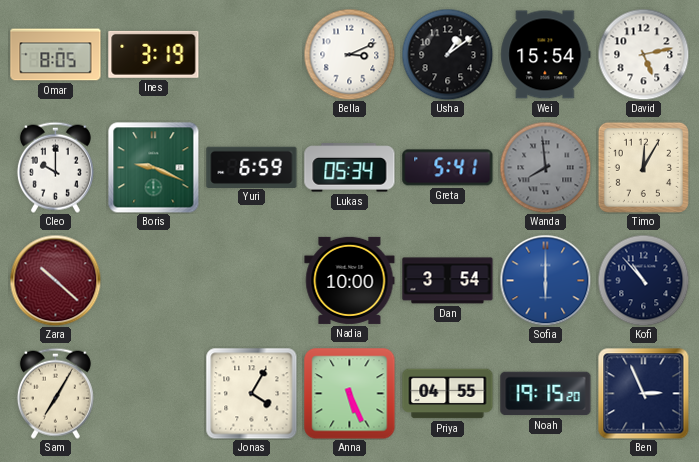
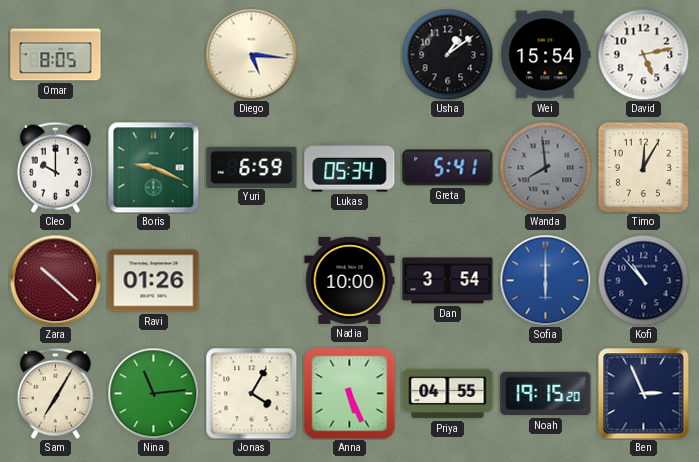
Ines: 3:19 -> none (154, 54)
Diego: none -> 5:16 (251, 54)
Bella: 3:11 -> none (349, 54)
Ravi: none -> 01:26 (154, 281)
Nina: none -> 11:14 (153, 393)
